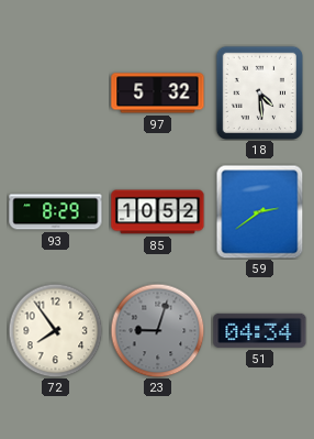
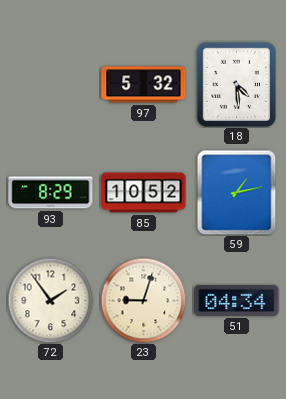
59: 2:39 -> 1:13 (237, 192)
72: 7:54 -> 1:54 (50, 300)
23 dial: grey -> cream (143, 300)
